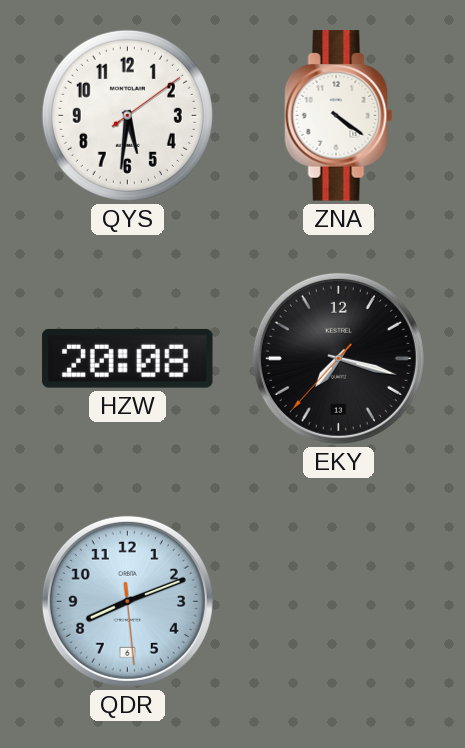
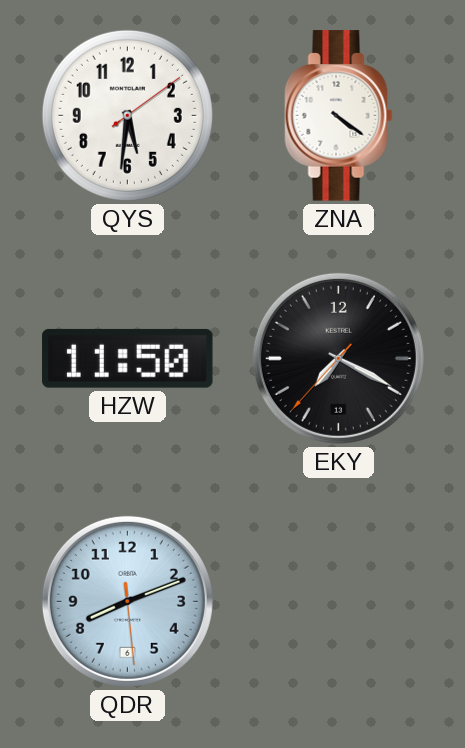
HZW: 20:08 -> 11:50 (128, 358)
EKY: 7:17 -> 7:19 (338, 358)
